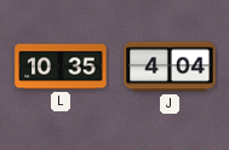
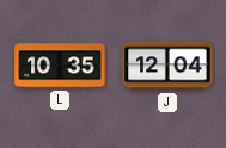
J: 4:04 -> 12:04 (167, 66)
